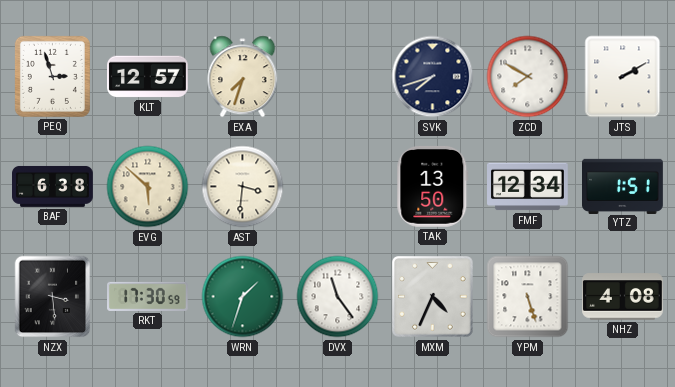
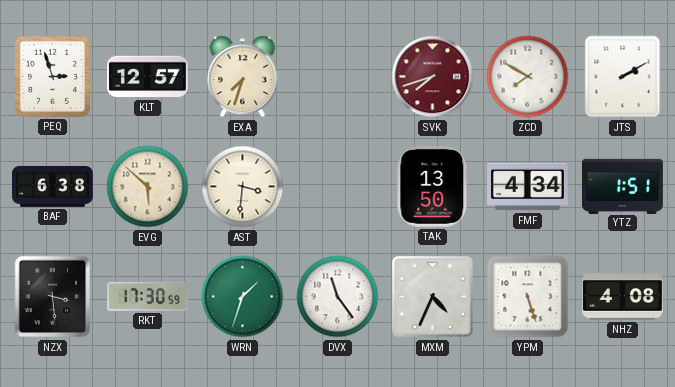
SVK dial: navy -> burgundy (433, 77)
FMF: 12:34 -> 4:34 (528, 187)
